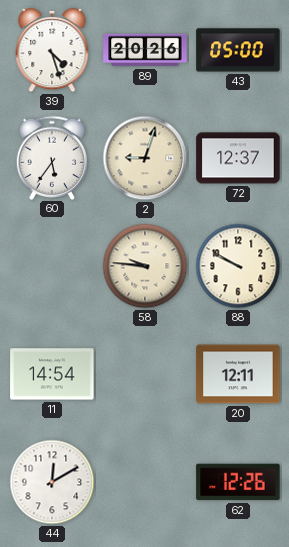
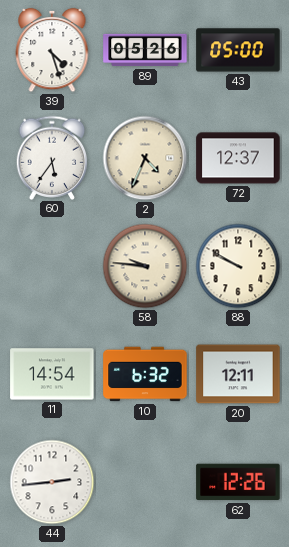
89: 20:26 -> 05:26 (145, 50)
2: 9:03 -> 4:34 (145, 158)
10: none -> 6:32 (145, 374)
44: 12:10 -> 2:44 (52, 482)
